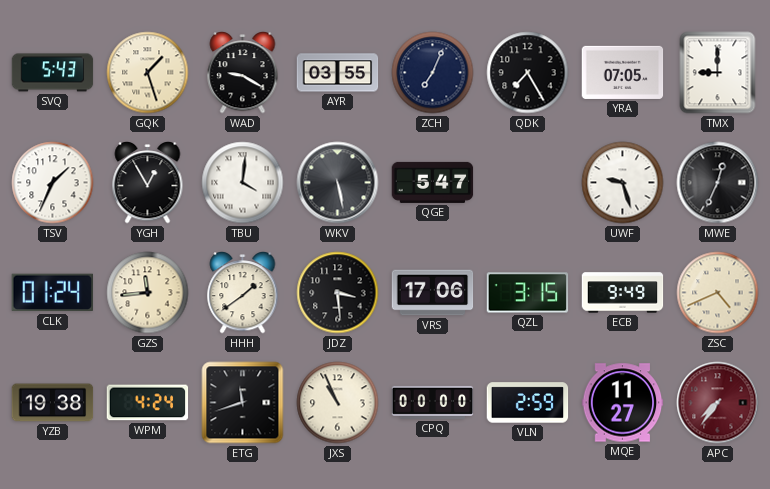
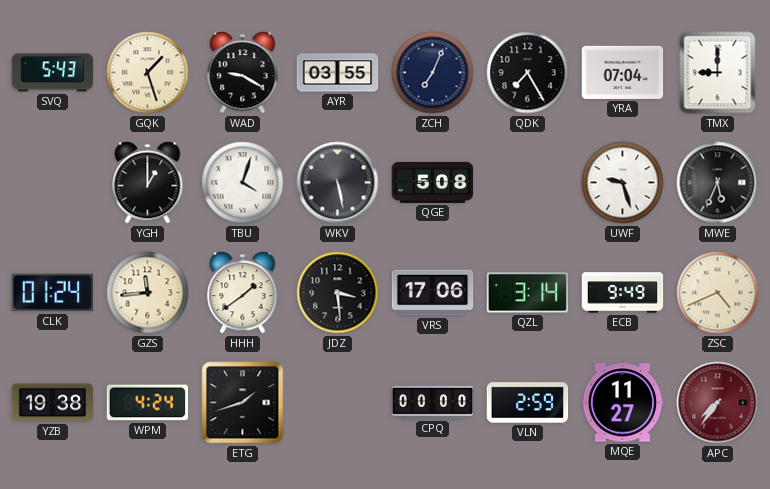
YRA: 07:05 -> 07:04 (623, 72)
TSV: 1:34 -> none (53, 183)
YGH: 12:55 -> 1:00 (148, 183)
TBU: 4:01 -> 4:03 (243, 183)
QGE: 5:47 -> 5:08 (433, 182)
MWE: 12:34 -> 5:34 (718, 183)
QZL: 3:15 -> 3:14 (528, 293)
ETG: 11:42 -> 1:42 (243, 403)
JXS: 10:56 -> none (338, 403)
